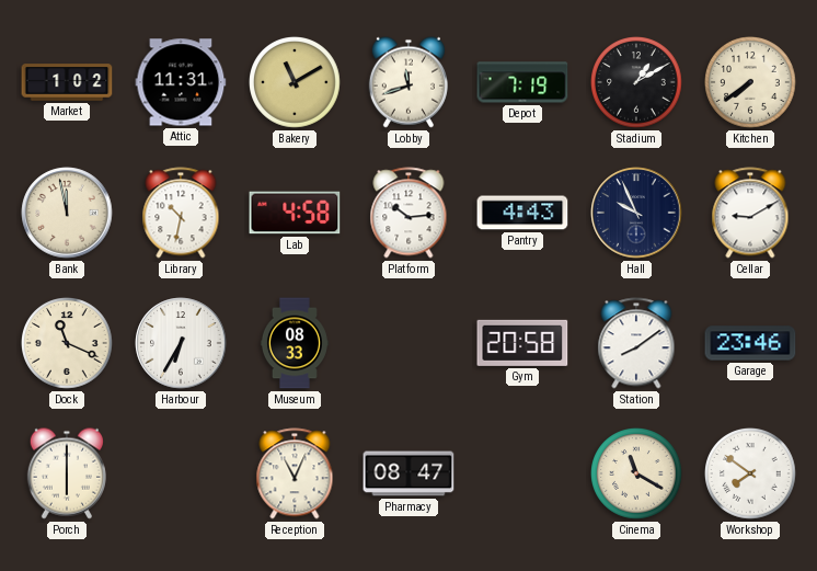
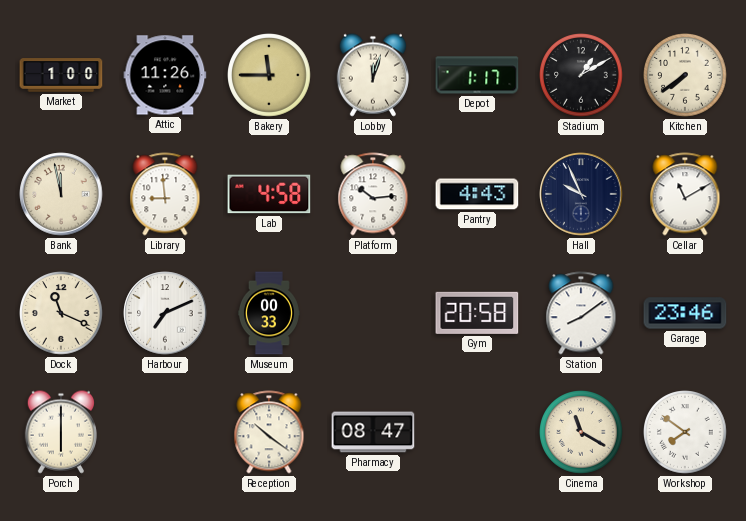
Market: 1:02 -> 1:00 (61, 75)
Attic: 11:31 -> 11:26 (165, 75)
Bakery: 11:10 -> 11:45 (270, 76)
Lobby: 11:42 -> 12:03 (373, 75)
Depot: 7:19 -> 1:17 (477, 75)
Library: 10:32 -> 8:59 (165, 194)
Cellar: 9:10 -> 11:10 (685, 194)
Harbour: 6:35 -> 7:11 (165, 313)
Museum: 08:33 -> 00:33 (269, 313)
Reception: 11:04 -> 10:21 (269, 432)
